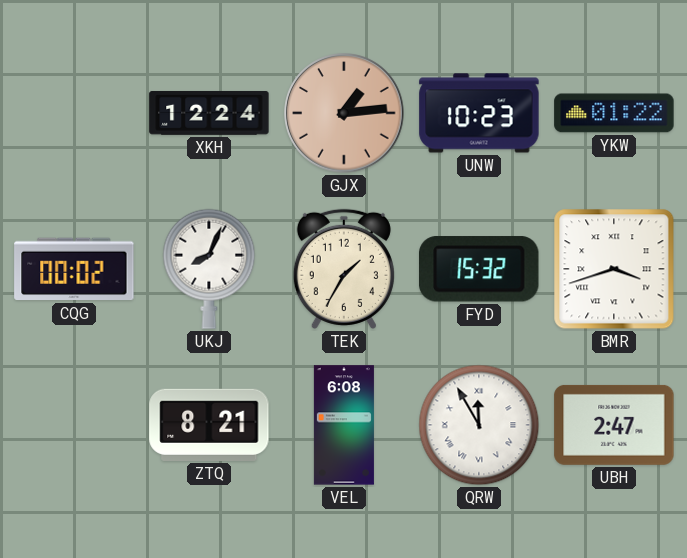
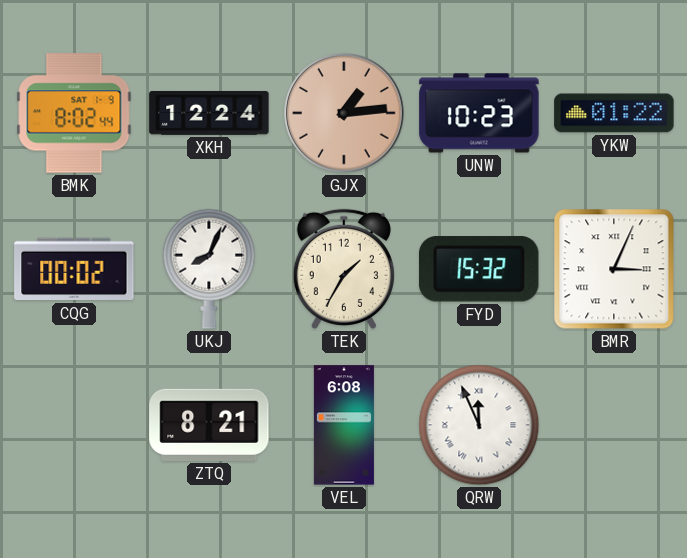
BMK: none -> 8:02 (74, 113)
BMR: 3:42 -> 3:04 (614, 269)
QRW: 11:55 -> 11:56 (479, 425)
UBH: 2:47 -> none (614, 425)
